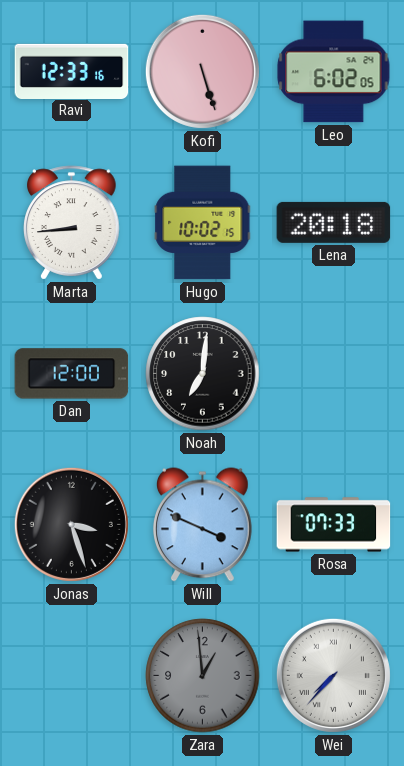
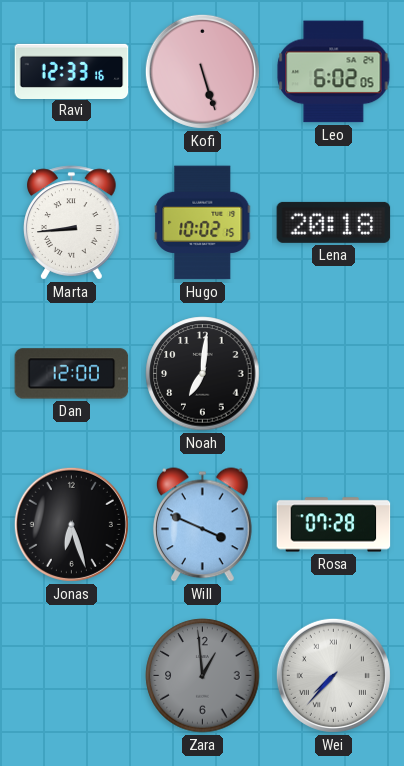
Jonas: 3:27 -> 6:27 (71, 524)
Rosa: 07:33 -> 07:28 (334, 525)
